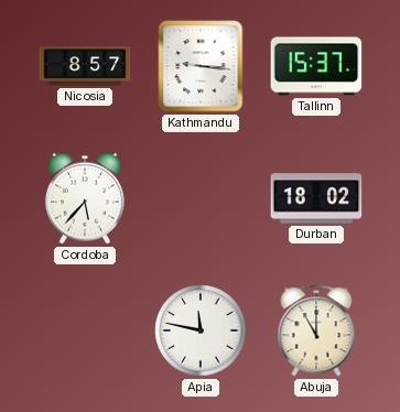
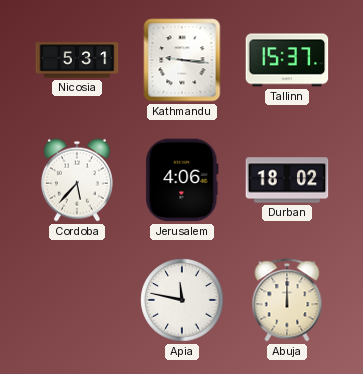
Nicosia: 8:57 -> 5:31 (77, 60)
Jerusalem: none -> 4:06 (182, 180)
Abuja: 11:00 -> 12:00 (287, 300)
